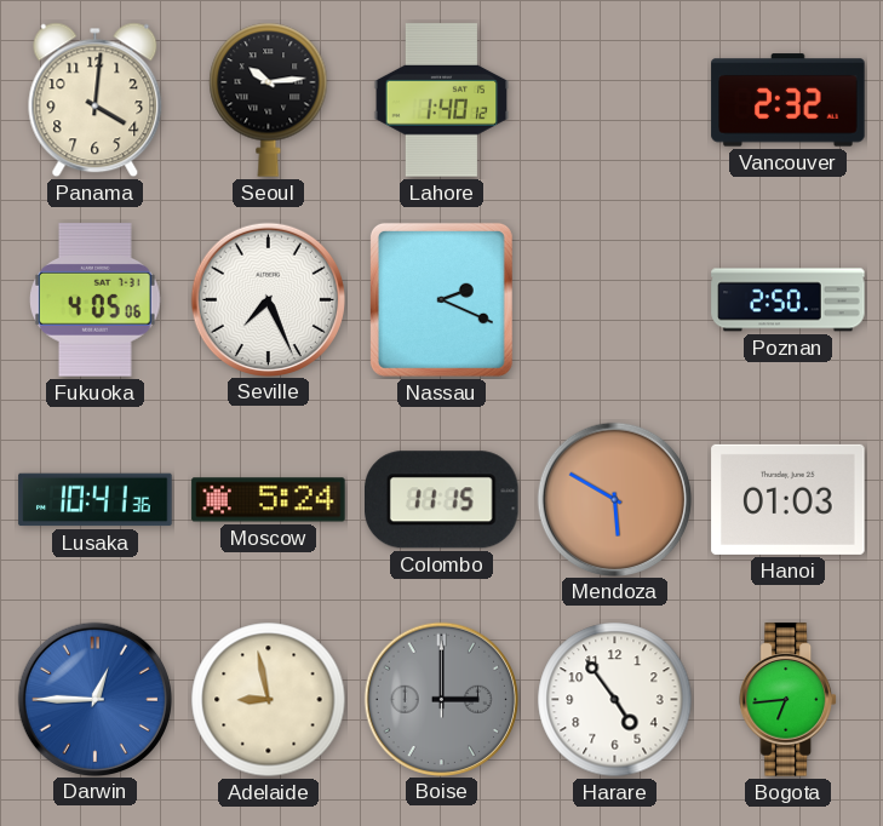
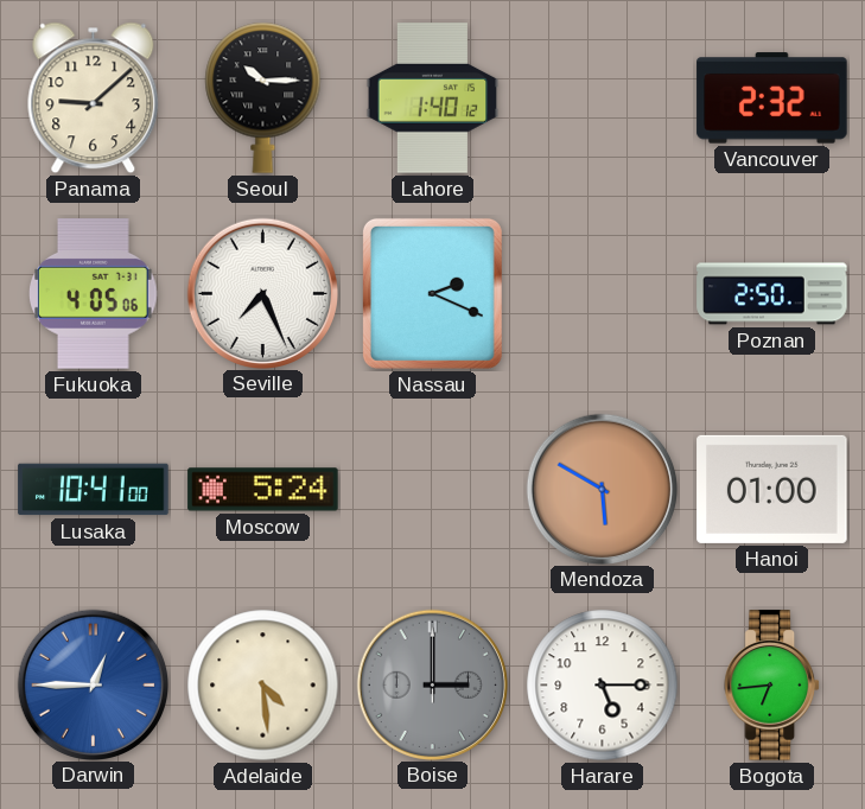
Panama: 4:01 -> 9:08 (94, 98)
Seoul: 10:14 -> 10:15 (263, 97)
Lusaka: 10:41:36 -> 10:41:00 (94, 490)
Colombo: 11:15 -> none (442, 500)
Hanoi: 01:03 -> 01:00 (772, 489)
Adelaide: 8:58 -> 4:29 (263, 686)
Harare: 4:54 -> 5:15 (603, 686)
